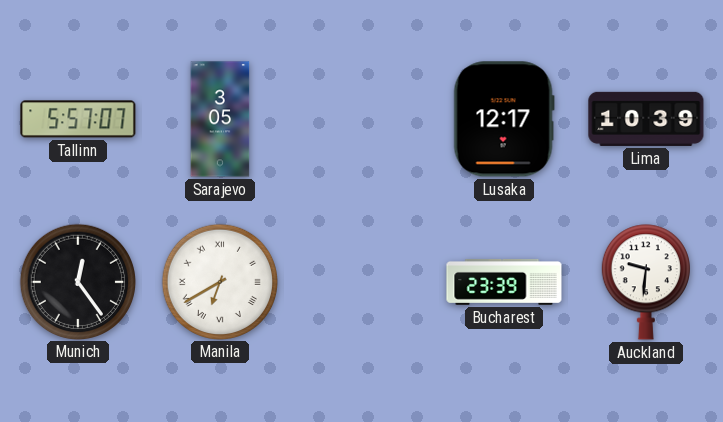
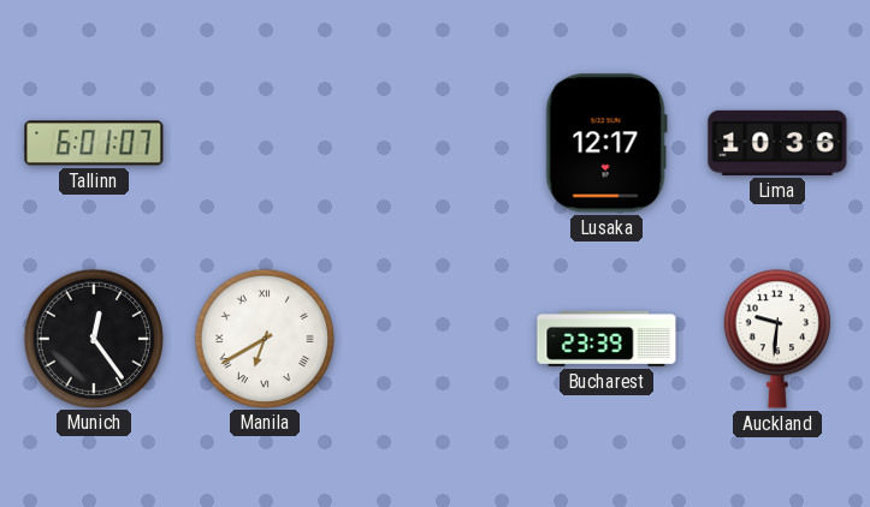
Tallinn: 5:57 -> 6:01 (94, 143)
Sarajevo: 3:05 -> none (220, 119)
Lima: 10:39 -> 10:36 (777, 143)
